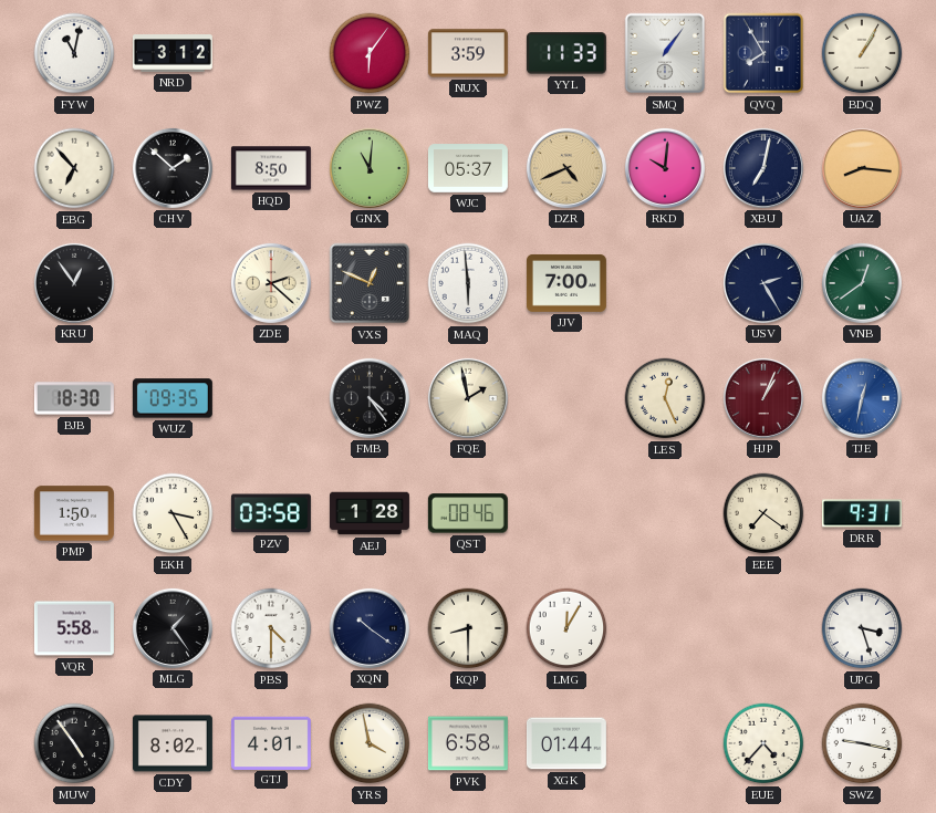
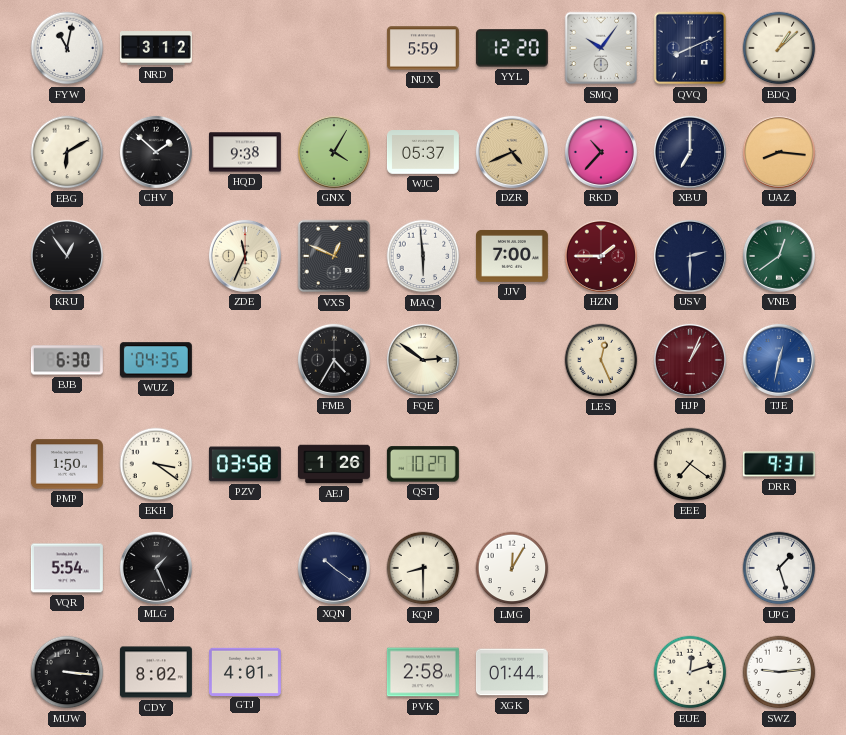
PWZ: 6:06 -> none (370, 53)
NUX: 3:59 -> 5:59 (423, 48)
YYL: 11:33 -> 12:20 (512, 48)
SMQ: 1:06 -> 10:06 (601, 48)
QVQ: 7:55 -> 8:11 (690, 48)
BDQ: 1:05 -> 1:08 (779, 48)
EBG: 6:53 -> 6:10 (67, 152)
HQD: 8:50 -> 9:38 (245, 152)
GNX: 11:01 -> 4:05 (334, 152)
RKD: 10:01 -> 10:37 (601, 152)
XBU: 7:02 -> 7:00 (690, 152)
ZDE: 2:22 -> 11:34 (245, 256)
HZN: none -> 1:45 (601, 256)
USV: 2:25 -> 2:30 (690, 256)
BJB: 18:30 -> 6:30 (67, 360)
WUZ: 09:35 -> 04:35 (156, 360)
FMB: 4:24 -> 4:35 (334, 360)
FQE: 1:58 -> 2:51 (423, 360)
EKH: 3:25 -> 3:21 (156, 464)
AEJ: 1:28 -> 1:26 (334, 464)
QST: 08:46 -> 10:27 (423, 464)
VQR: 5:58 -> 5:54 (67, 568)
MLG: 1:24 -> 1:26 (156, 568)
PBS: 4:30 -> none (271, 628)
UPG: 3:27 -> 1:27 (779, 568)
MUW: 4:54 -> 3:16 (67, 672)
YRS: 3:58 -> none (370, 743)
PVK: 6:58 -> 2:58 (423, 672)
EUE: 4:37 -> 12:12 (690, 672)
SWZ: 9:17 -> 9:14 (779, 672)
